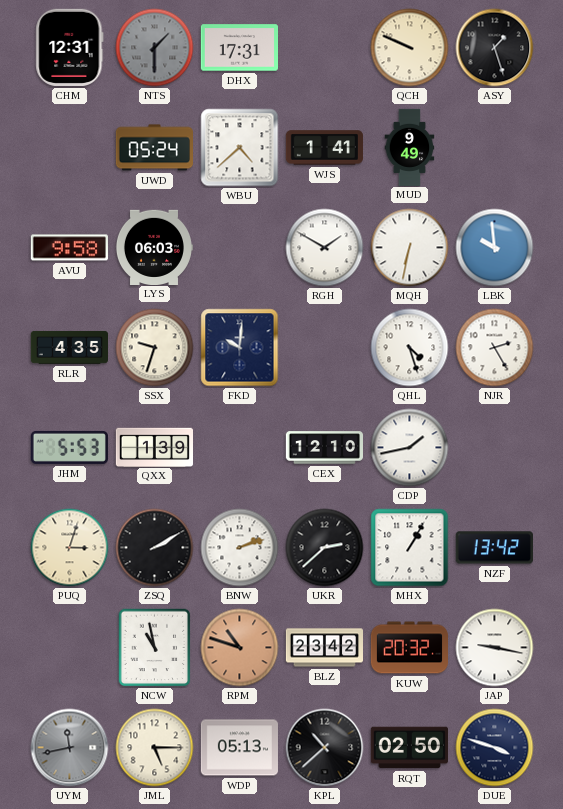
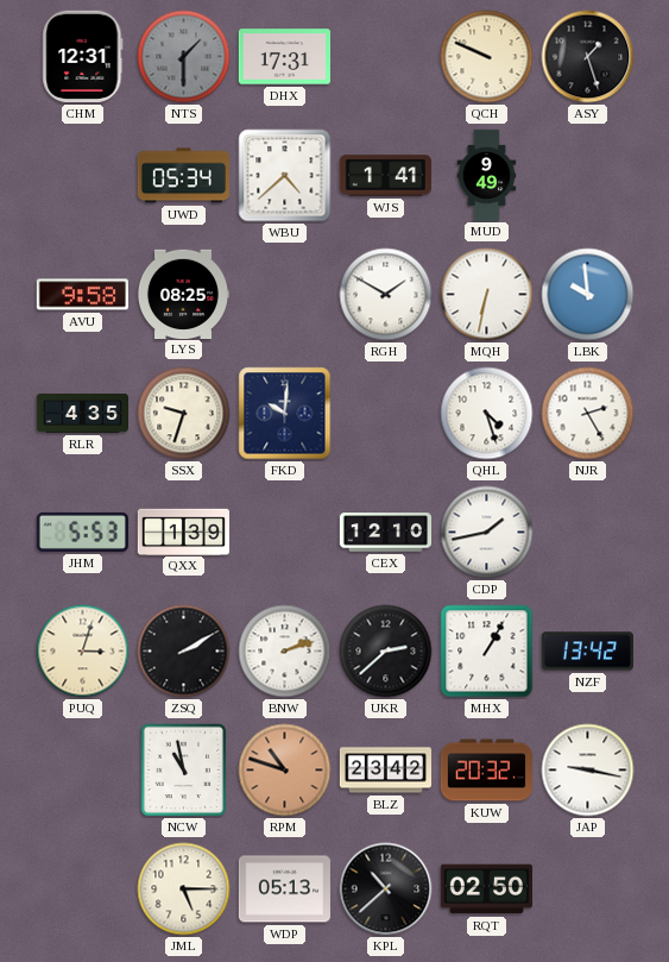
UWD: 05:24 -> 05:34 (183, 176)
LYS: 06:03 -> 08:25 (183, 294)
UYM: 11:43 -> none (70, 748)
DUE: 3:48 -> none (495, 748)
